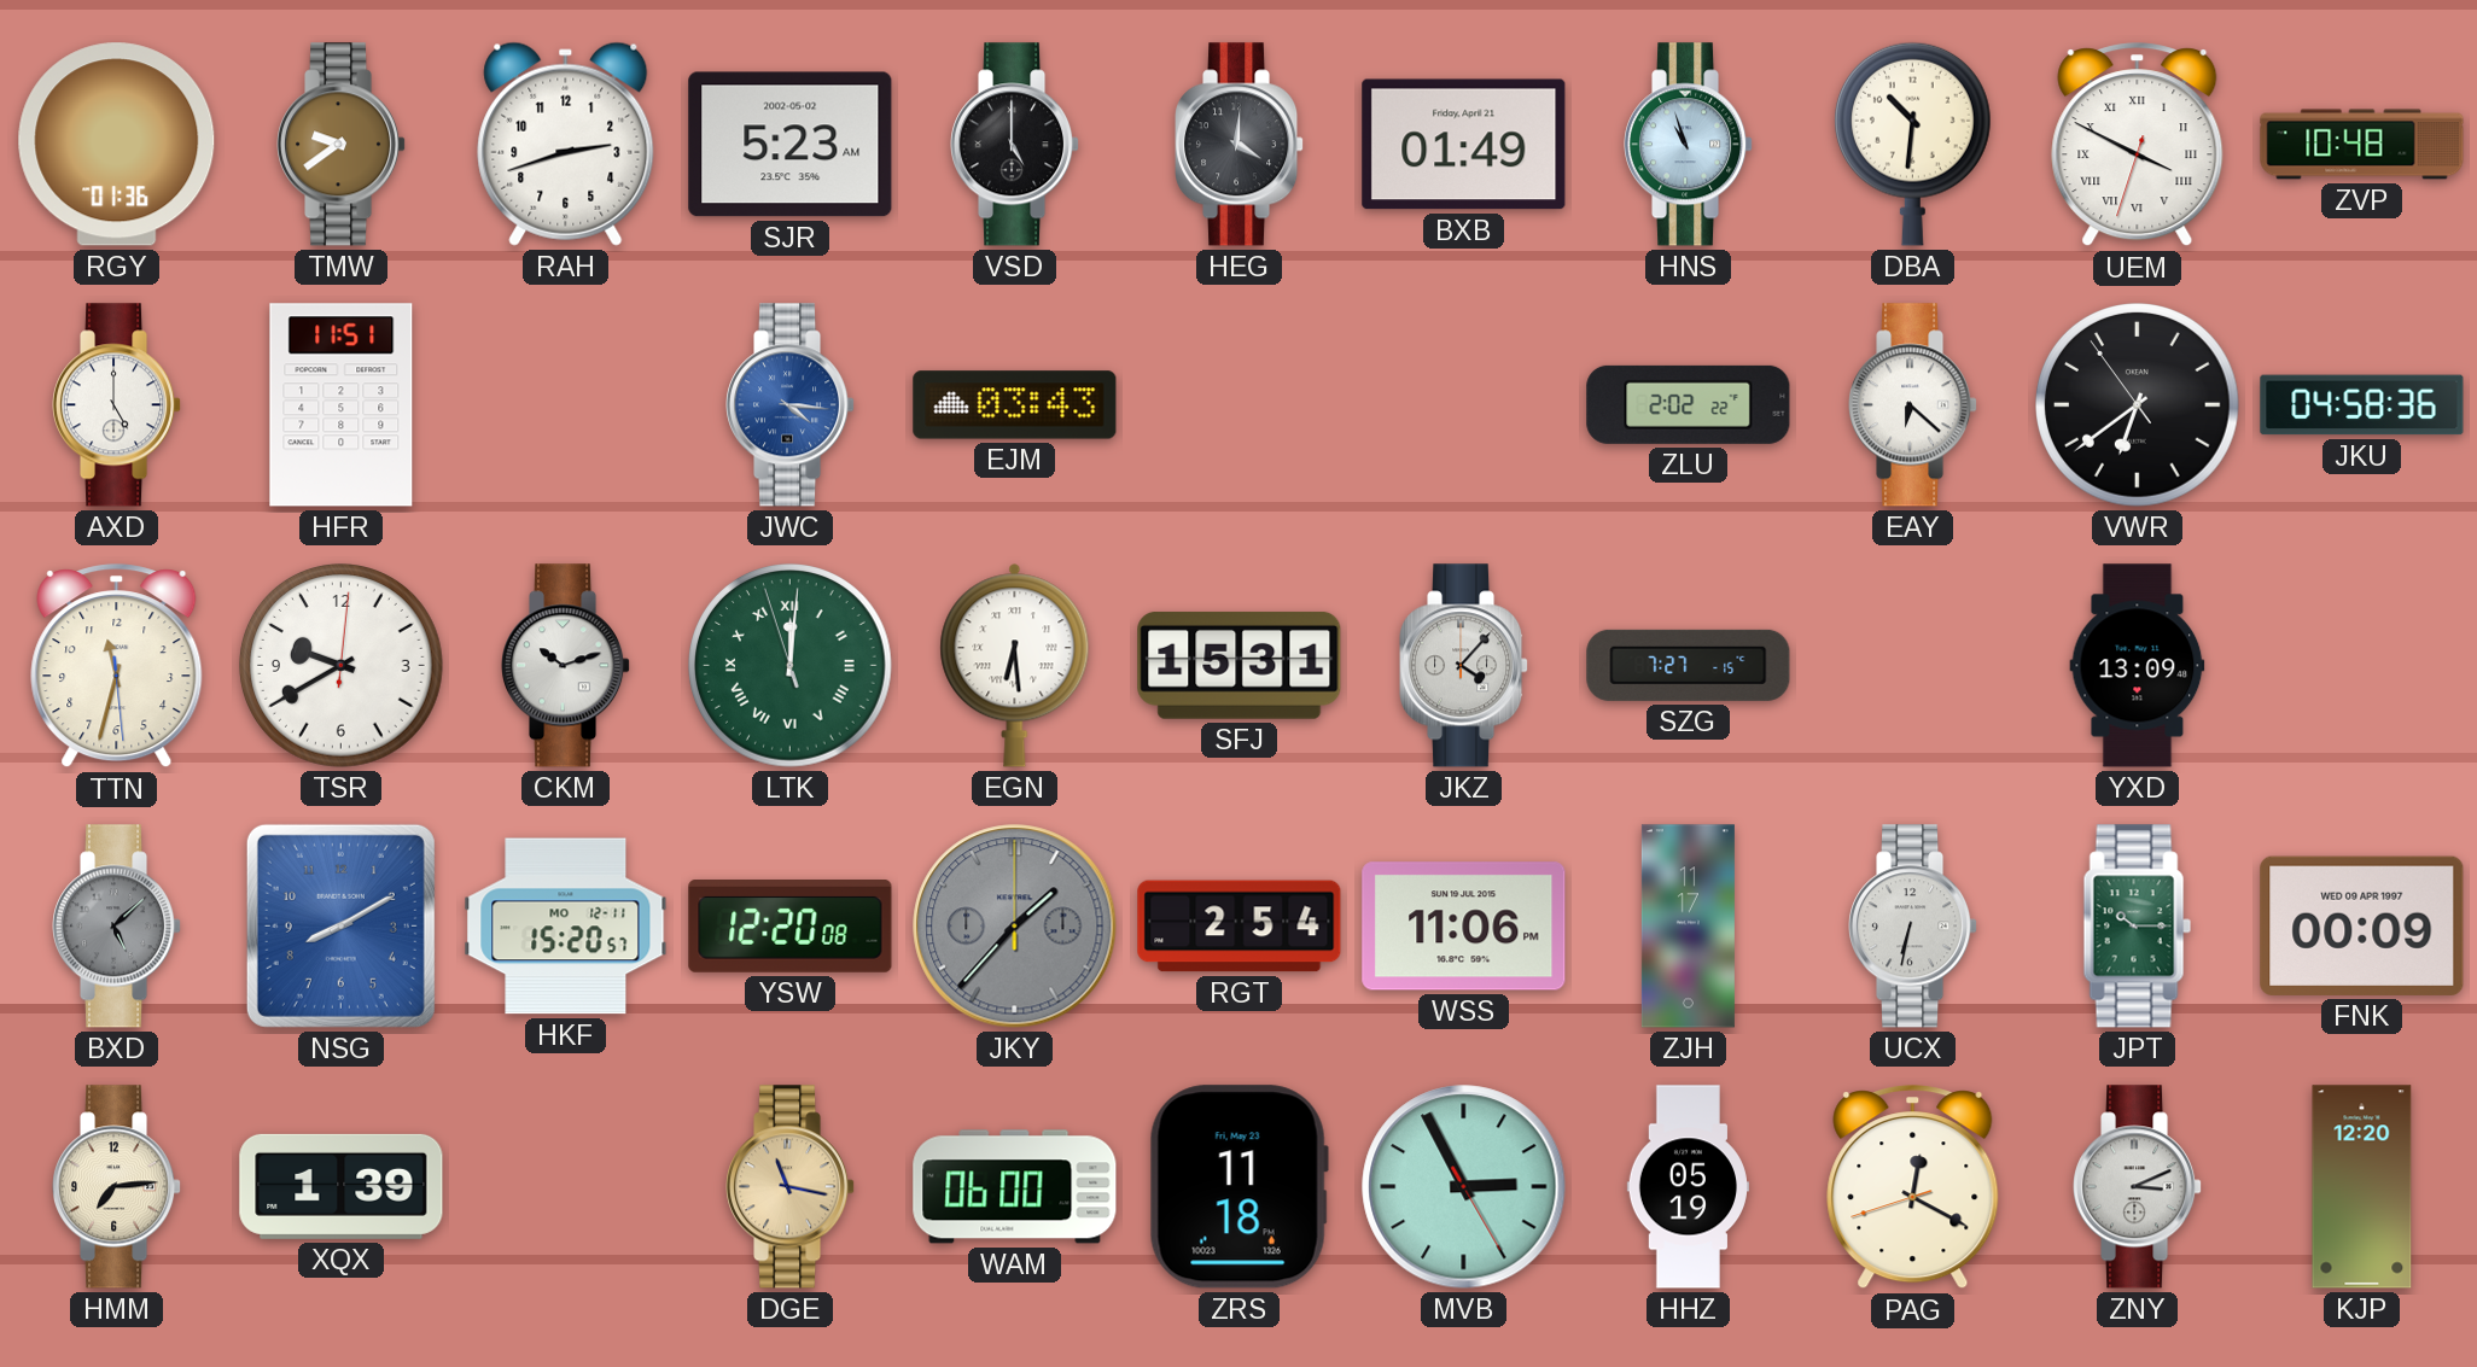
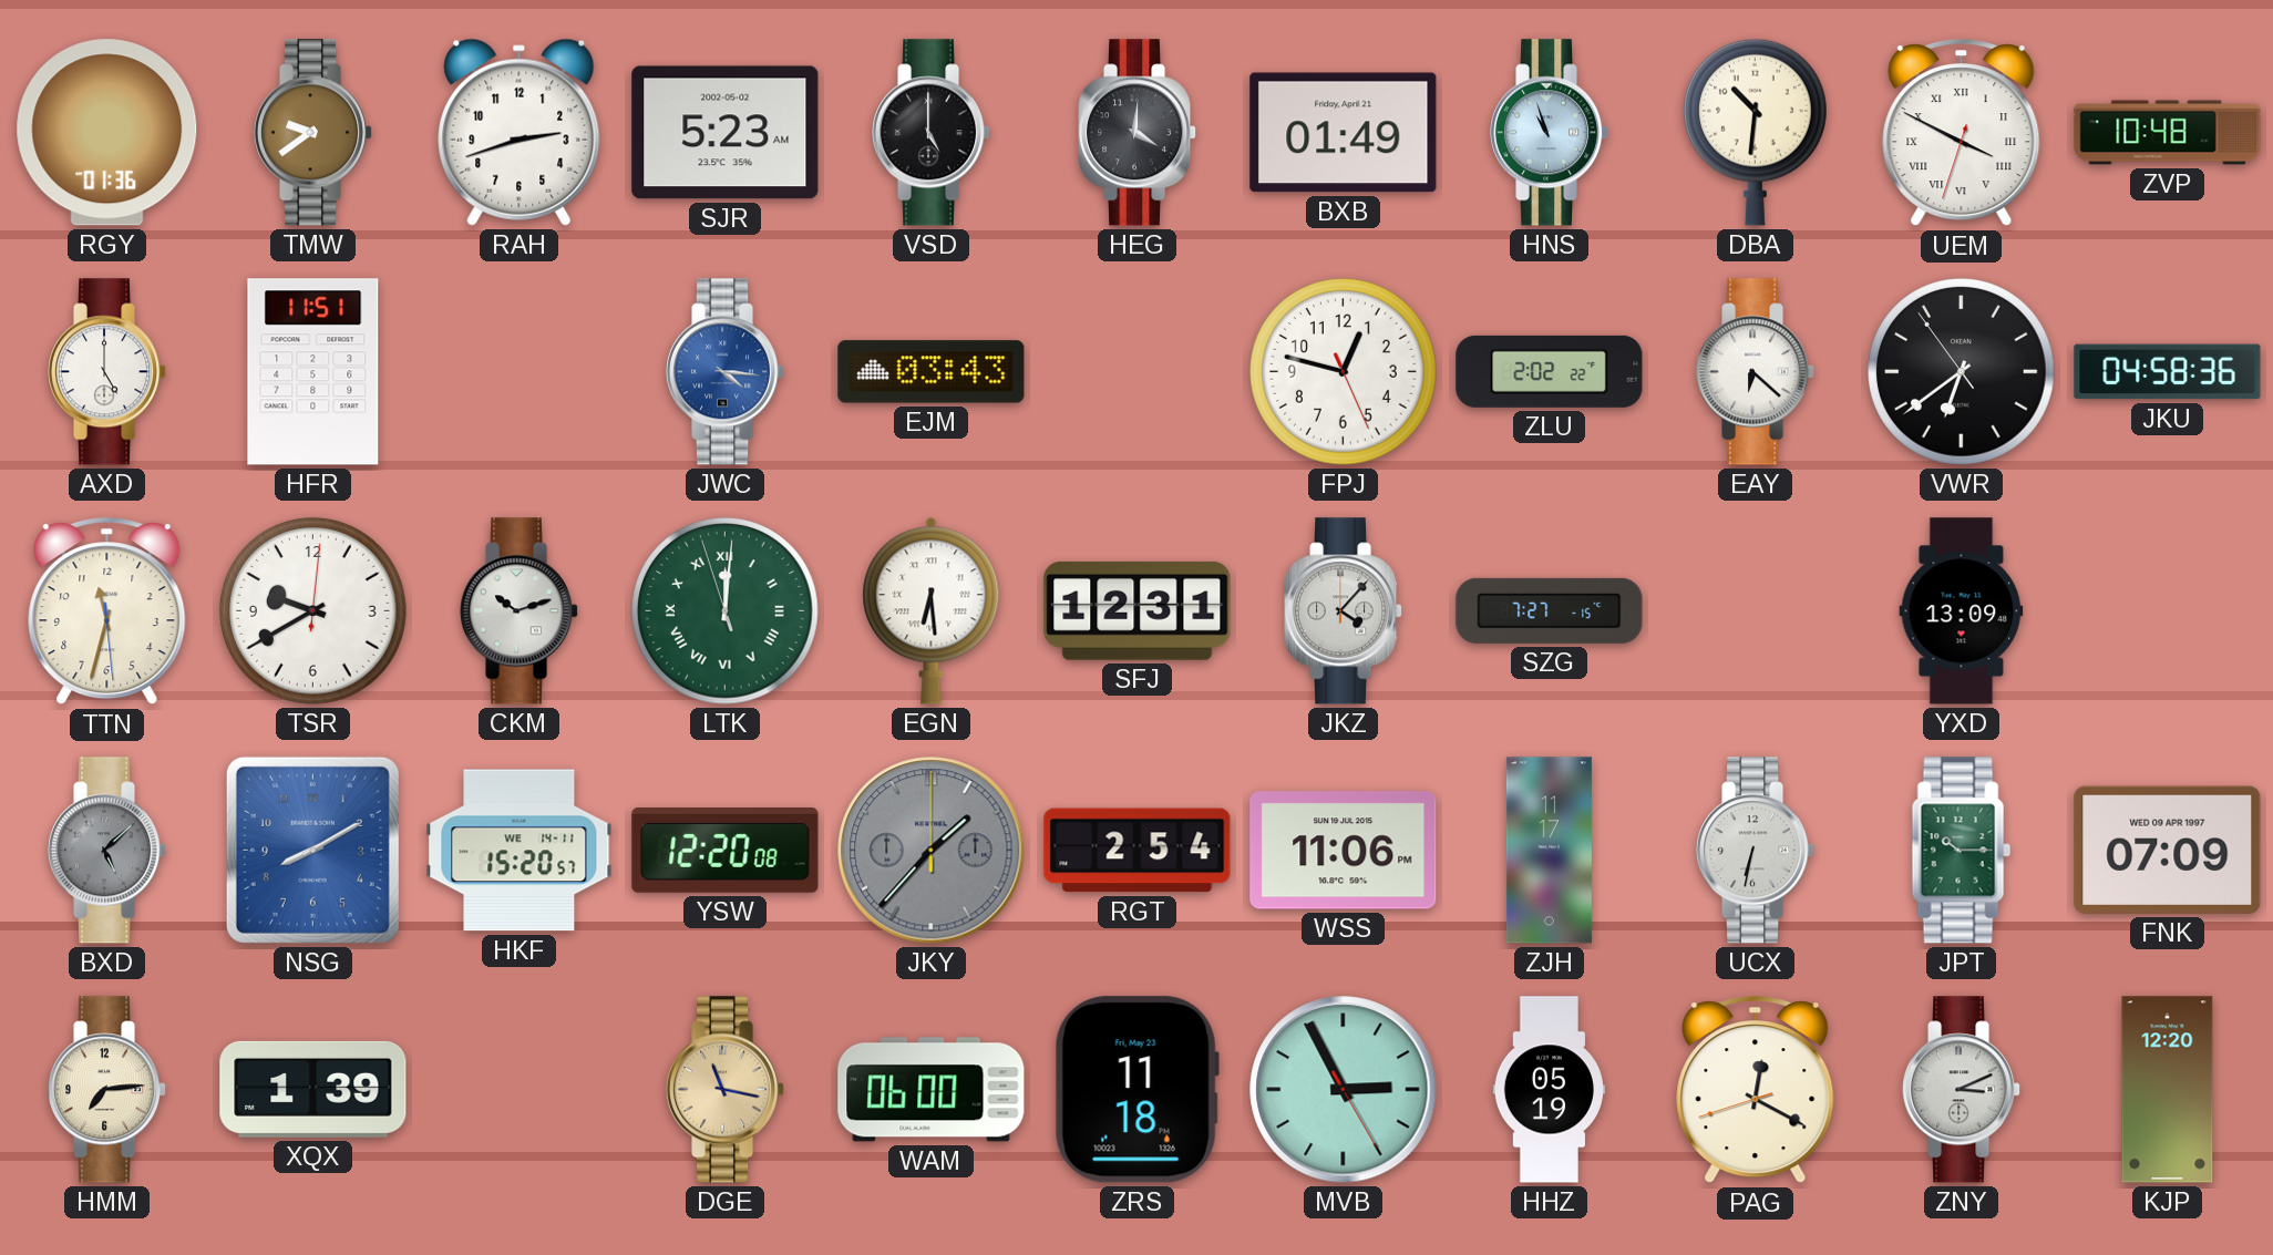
FPJ: none -> 12:47 (1344, 372)
SFJ: 15:31 -> 12:31 (1138, 610)
HKF date: MO 12-11 -> WE 14-11 (520, 851)
FNK: 00:09 -> 07:09 (2168, 850)
